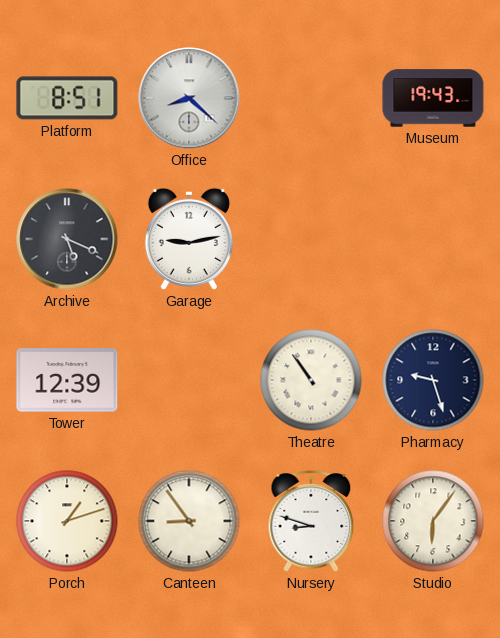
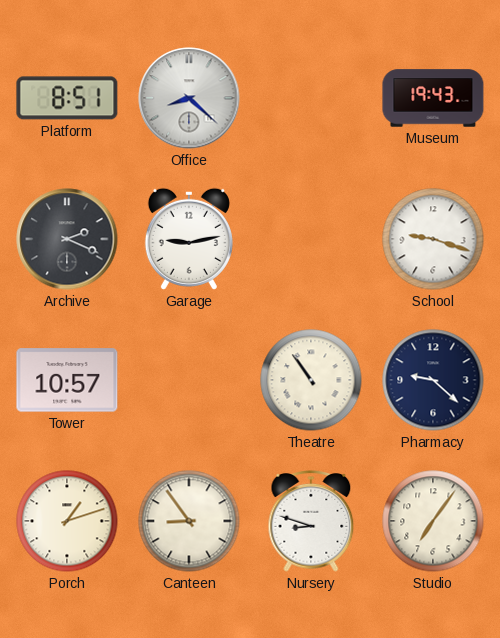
Archive: 5:19 -> 2:19 (67, 239)
School: none -> 9:18 (433, 239)
Tower: 12:39 -> 10:57 (67, 380)
Pharmacy: 9:27 -> 9:22 (433, 380)
Studio: 6:06 -> 7:06 (433, 521)
